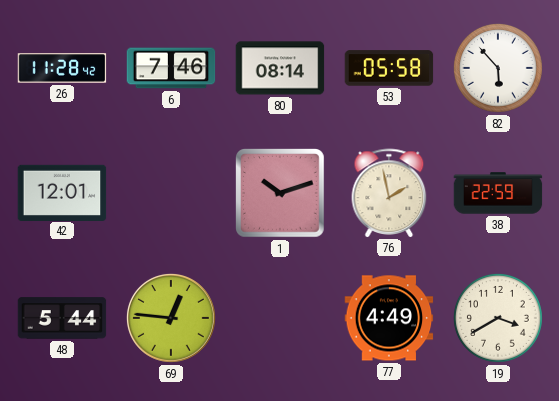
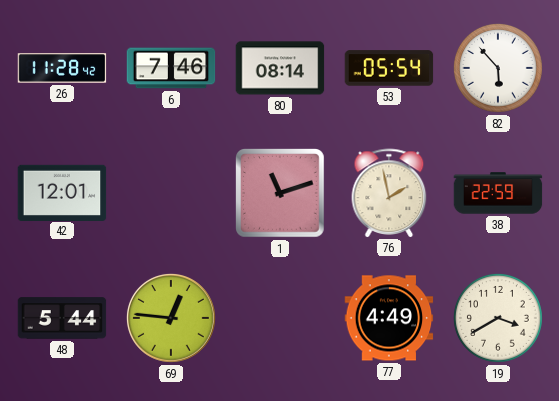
53: 05:58 -> 05:54 (389, 68)
1: 10:12 -> 11:12 (281, 194)
